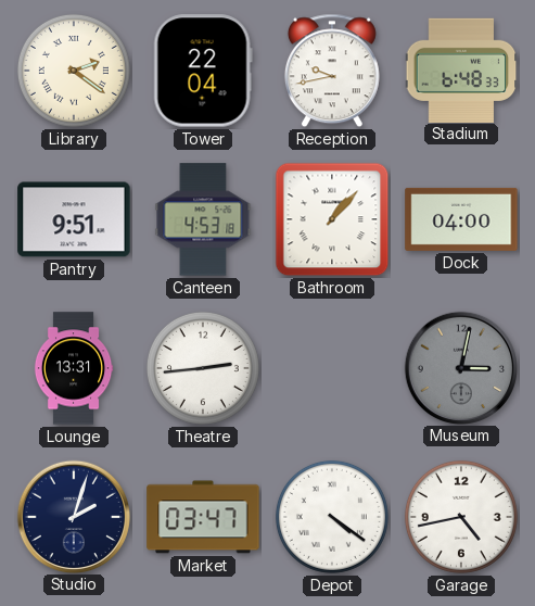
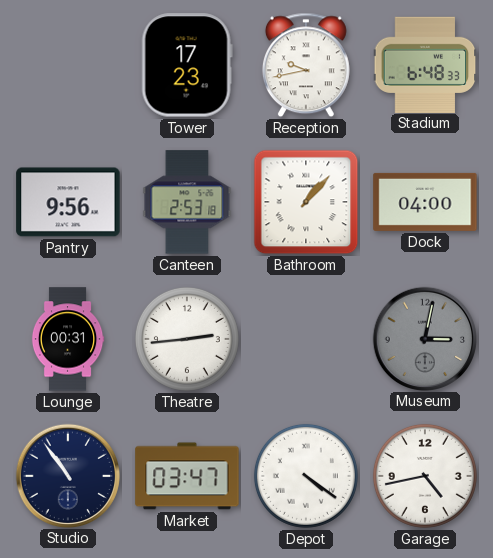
Library: 2:21 -> none (74, 71)
Tower: 22:04 -> 17:23 (187, 65)
Pantry: 9:51 -> 9:56 (68, 202)
Canteen: 4:53 -> 2:53 (187, 202)
Lounge: 13:31 -> 00:31 (68, 339)
Studio: 2:03 -> 10:54 (67, 475)
